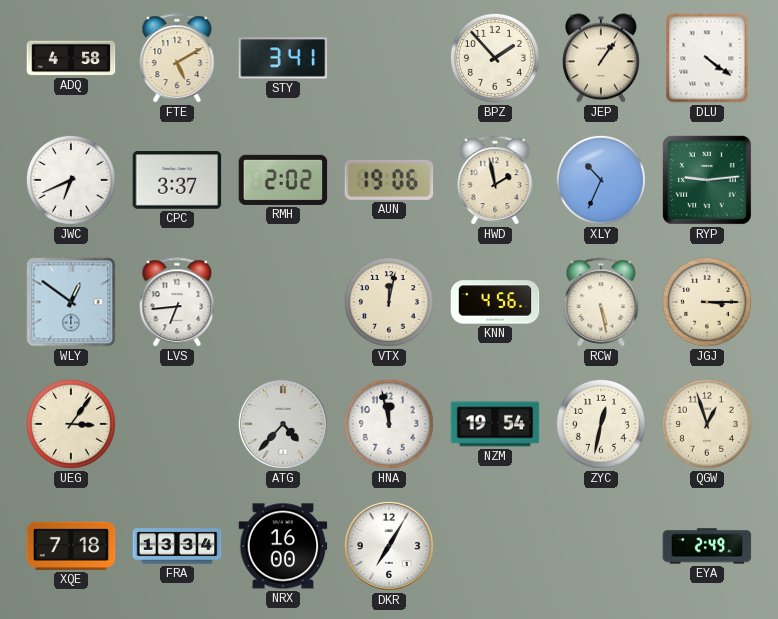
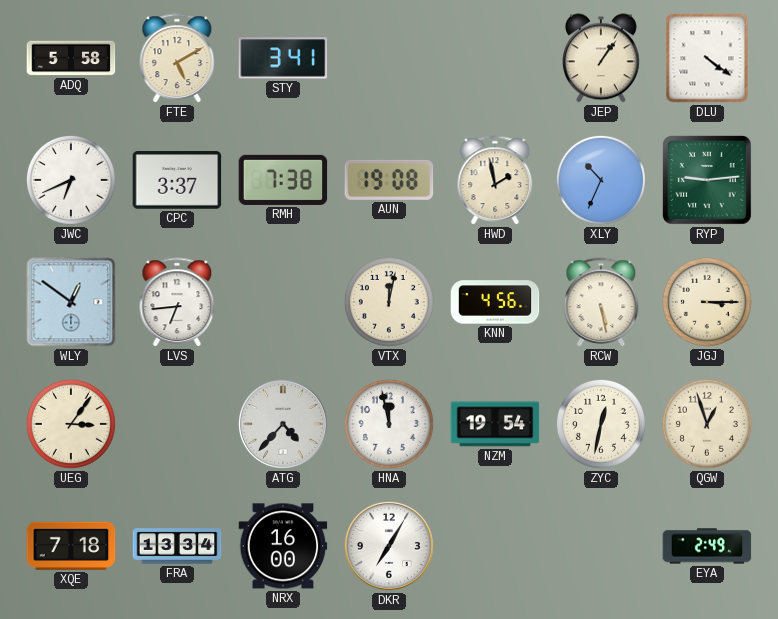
ADQ: 4:58 -> 5:58 (71, 58)
BPZ: 1:53 -> none (495, 58)
RMH: 2:02 -> 7:38 (283, 180)
AUN: 19:06 -> 19:08 (389, 180)
